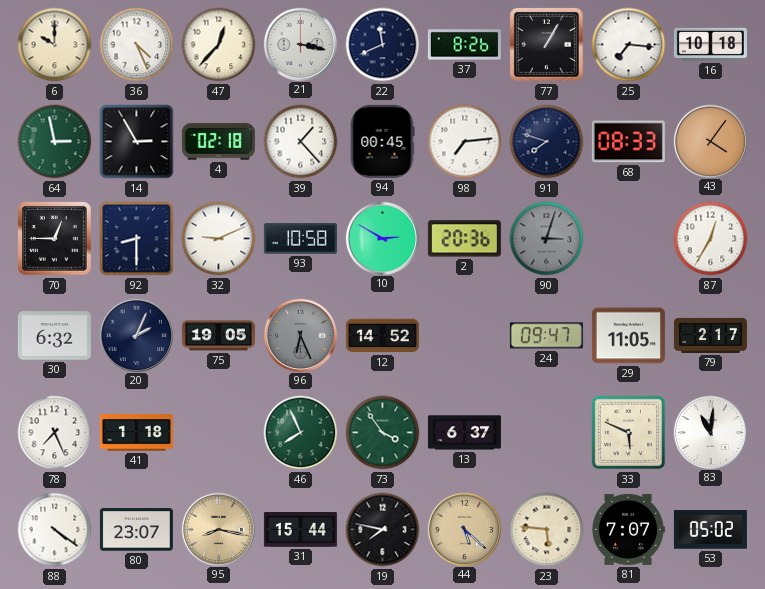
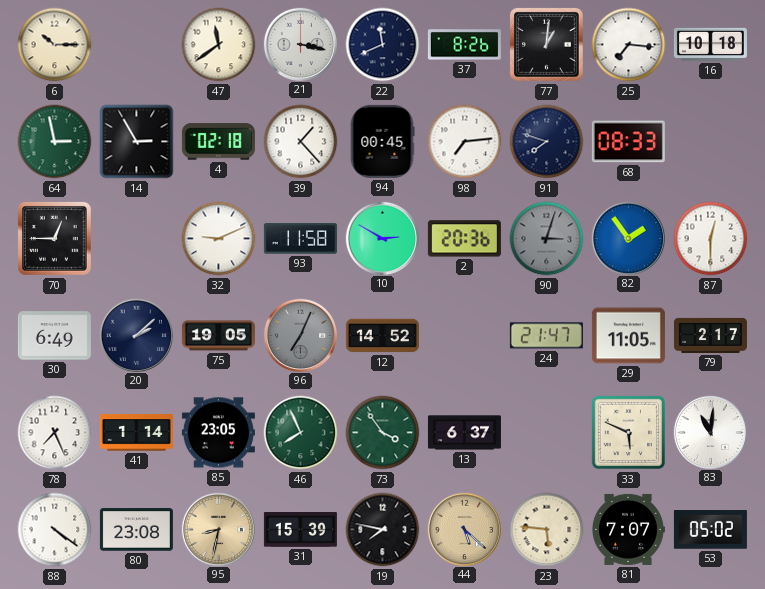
6: 10:00 -> 10:15 (55, 45)
36: 4:26 -> none (137, 45)
47: 12:37 -> 11:39 (219, 45)
77: 1:05 -> 1:01 (546, 44)
43: 4:06 -> none (710, 141)
92: 8:30 -> none (137, 239)
93: 10:58 -> 11:58 (300, 239)
82: none -> 1:54 (628, 238)
87: 12:35 -> 12:30 (711, 239)
30: 6:32 -> 6:49 (54, 336)
20: 2:04 -> 2:08 (136, 335)
96: 6:26 -> 7:04 (300, 335)
24: 09:47 -> 21:47 (546, 336)
41: 1:18 -> 1:14 (136, 433)
85: none -> 23:05 (218, 433)
80: 23:07 -> 23:08 (136, 530)
95: 8:17 -> 8:32 (218, 529)
31: 15:44 -> 15:39 (300, 530)
